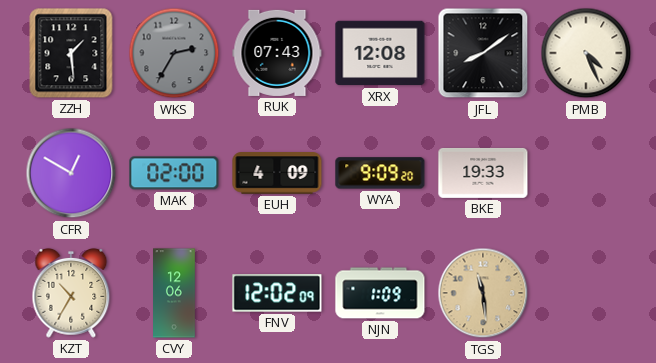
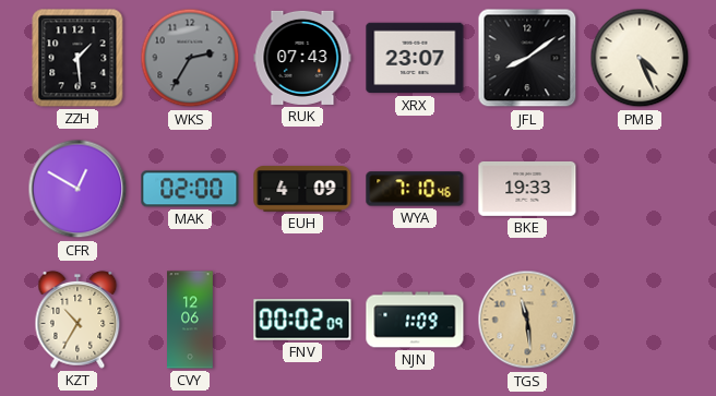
XRX: 12:08 -> 23:07 (415, 58)
WYA: 9:09 -> 7:10 (415, 189)
FNV: 12:02 -> 00:02 (302, 320)
